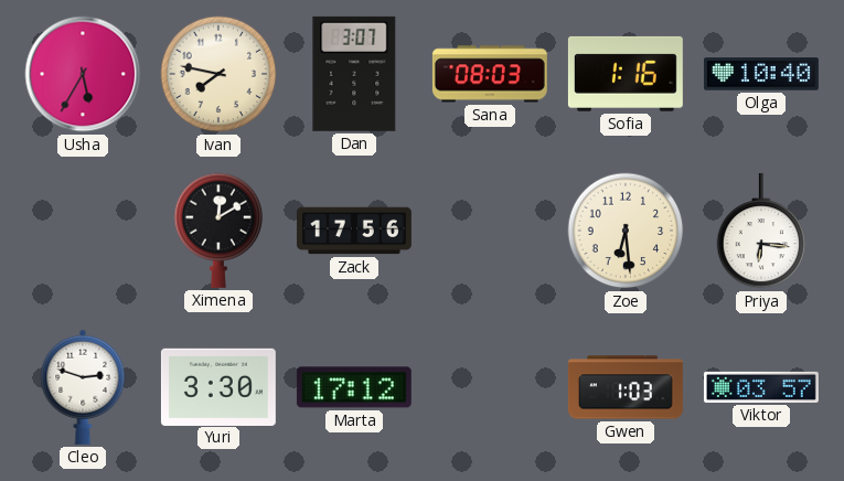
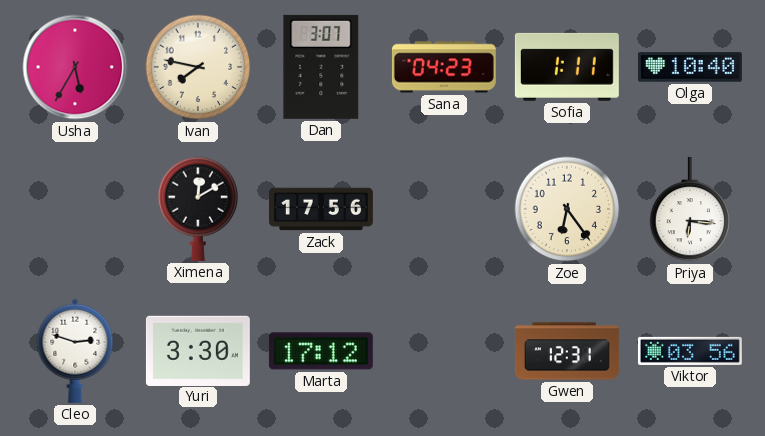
Sana: 08:03 -> 04:23 (444, 67)
Sofia: 1:16 -> 1:11 (567, 67)
Zoe: 6:29 -> 6:24 (567, 209)
Gwen: 1:03 -> 12:31 (567, 351)
Viktor: 03:57 -> 03:56 (690, 351)
